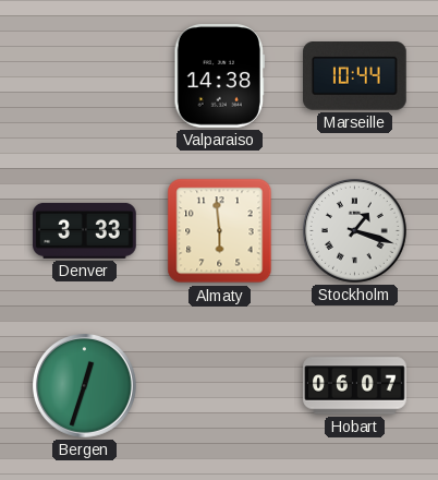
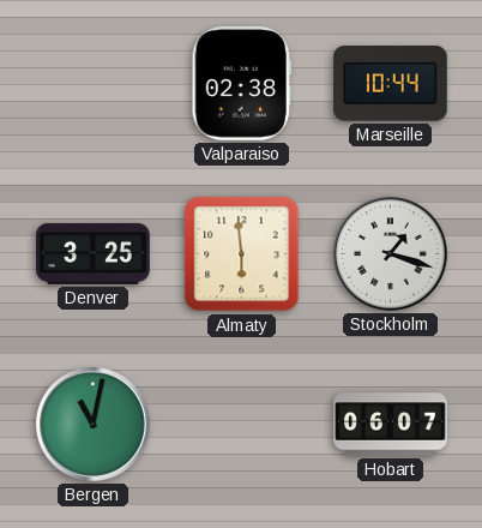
Valparaiso: 14:38 -> 02:38 (241, 84)
Denver: 3:33 -> 3:25 (94, 253)
Bergen: 12:33 -> 11:02 (94, 425)
